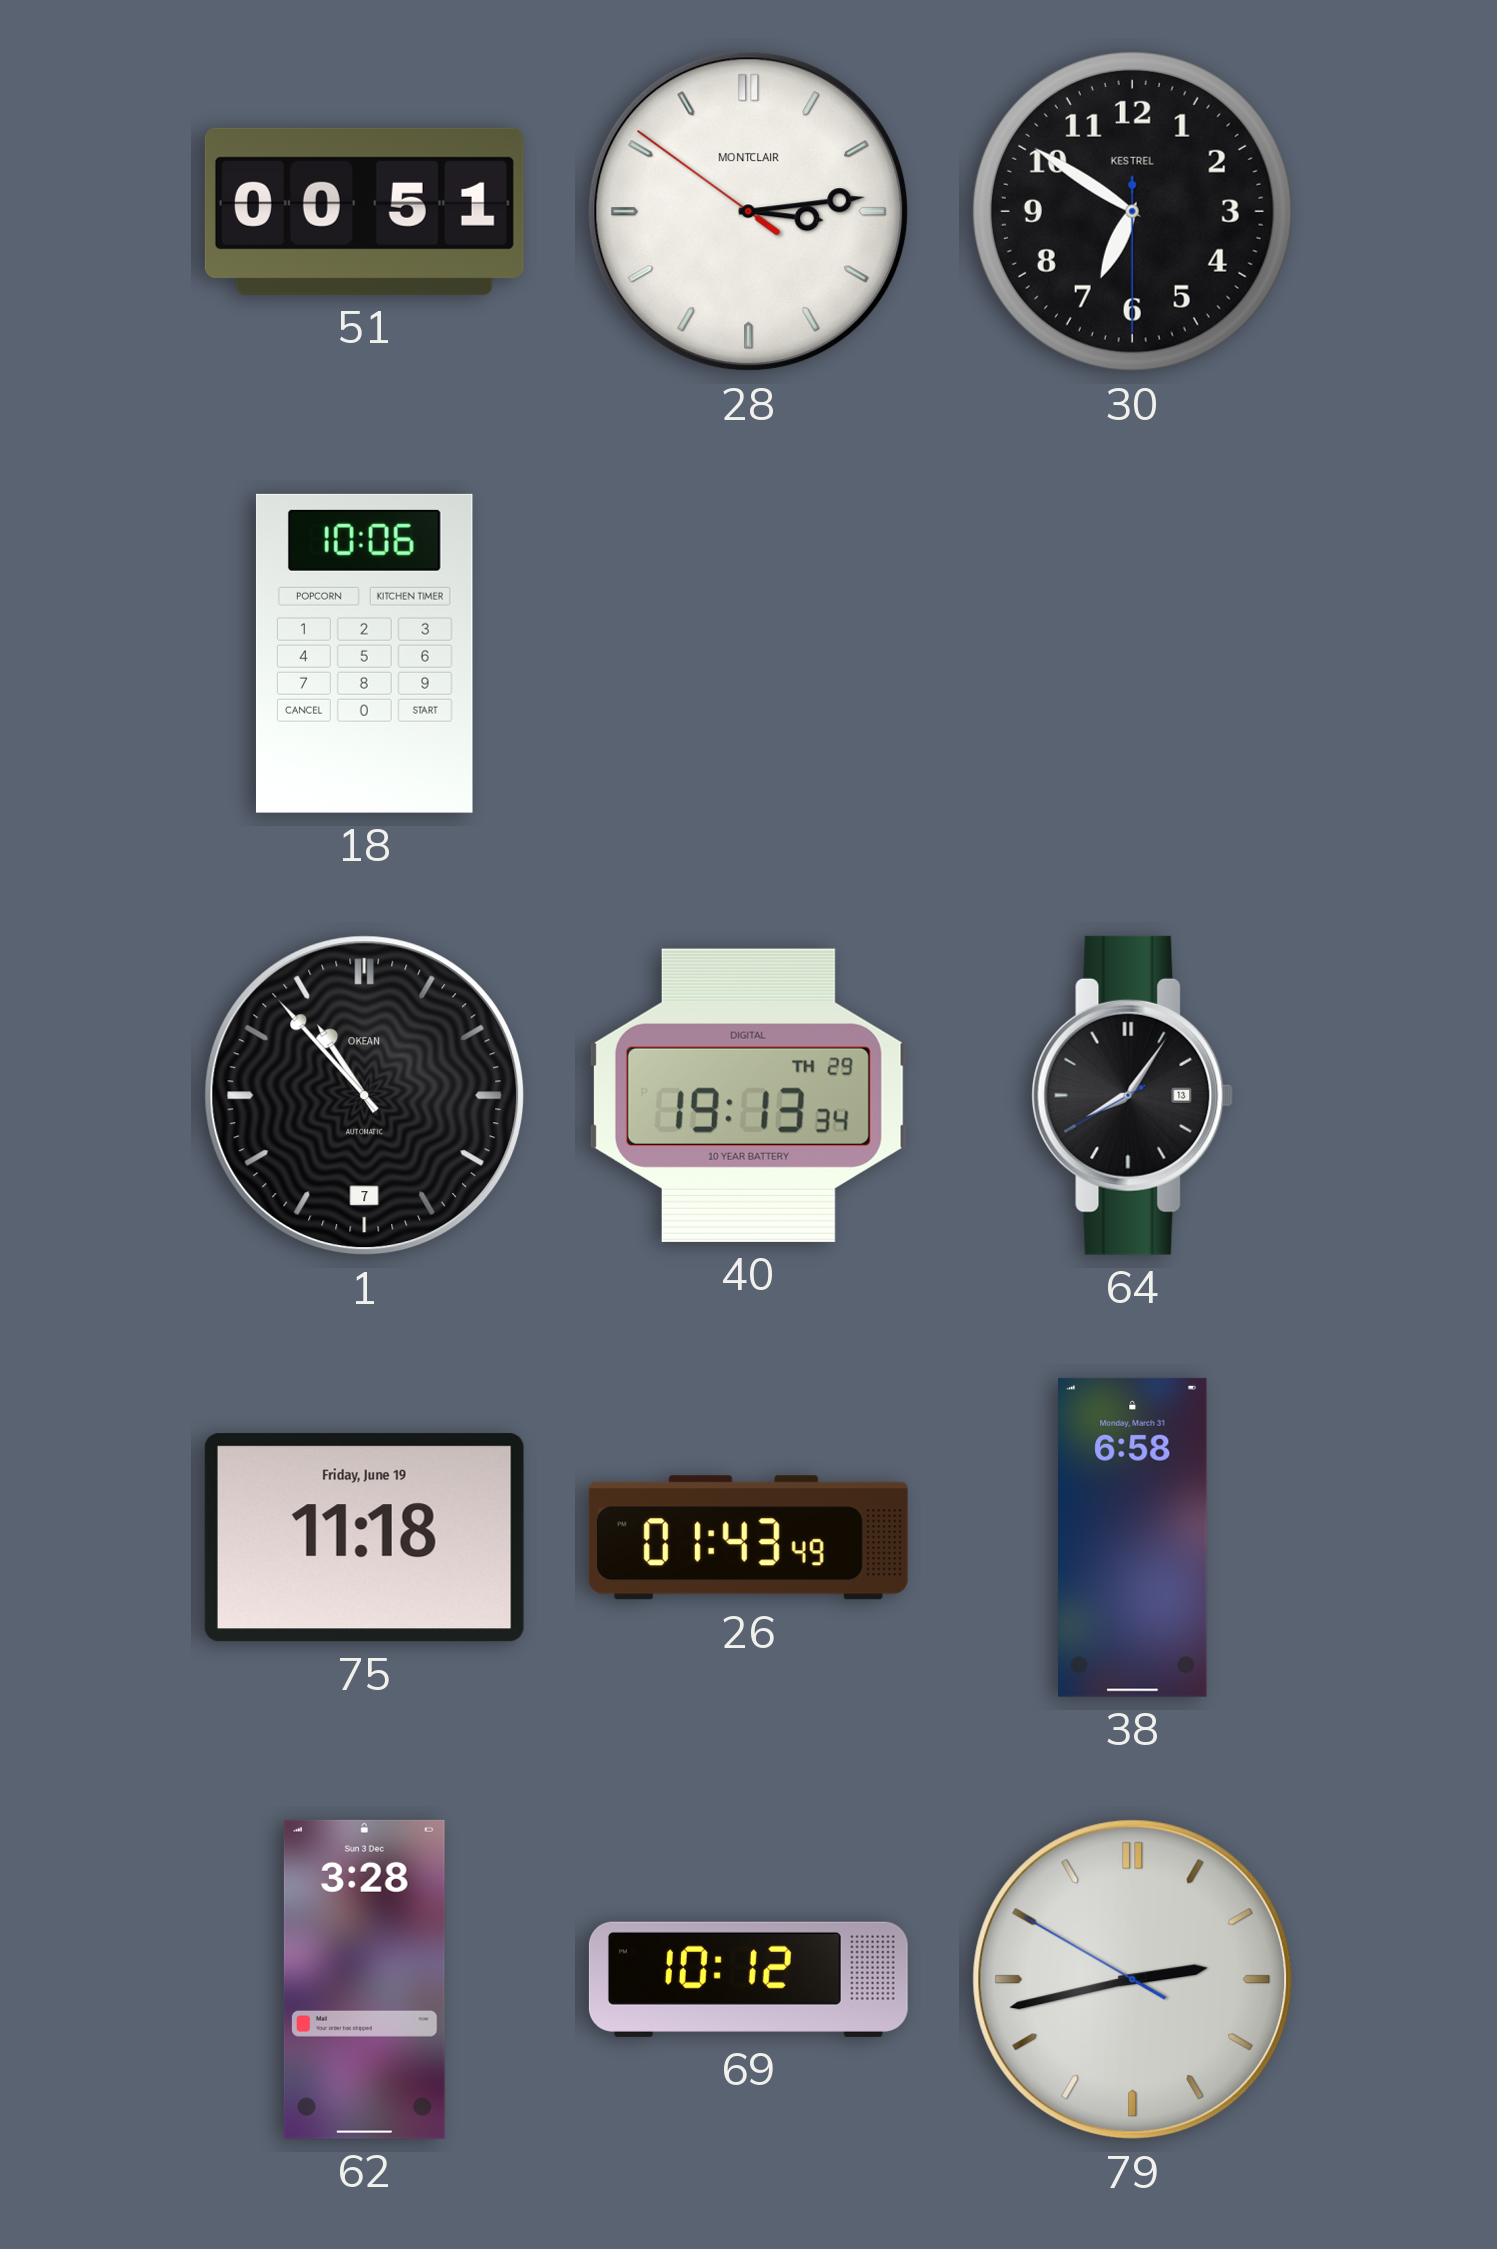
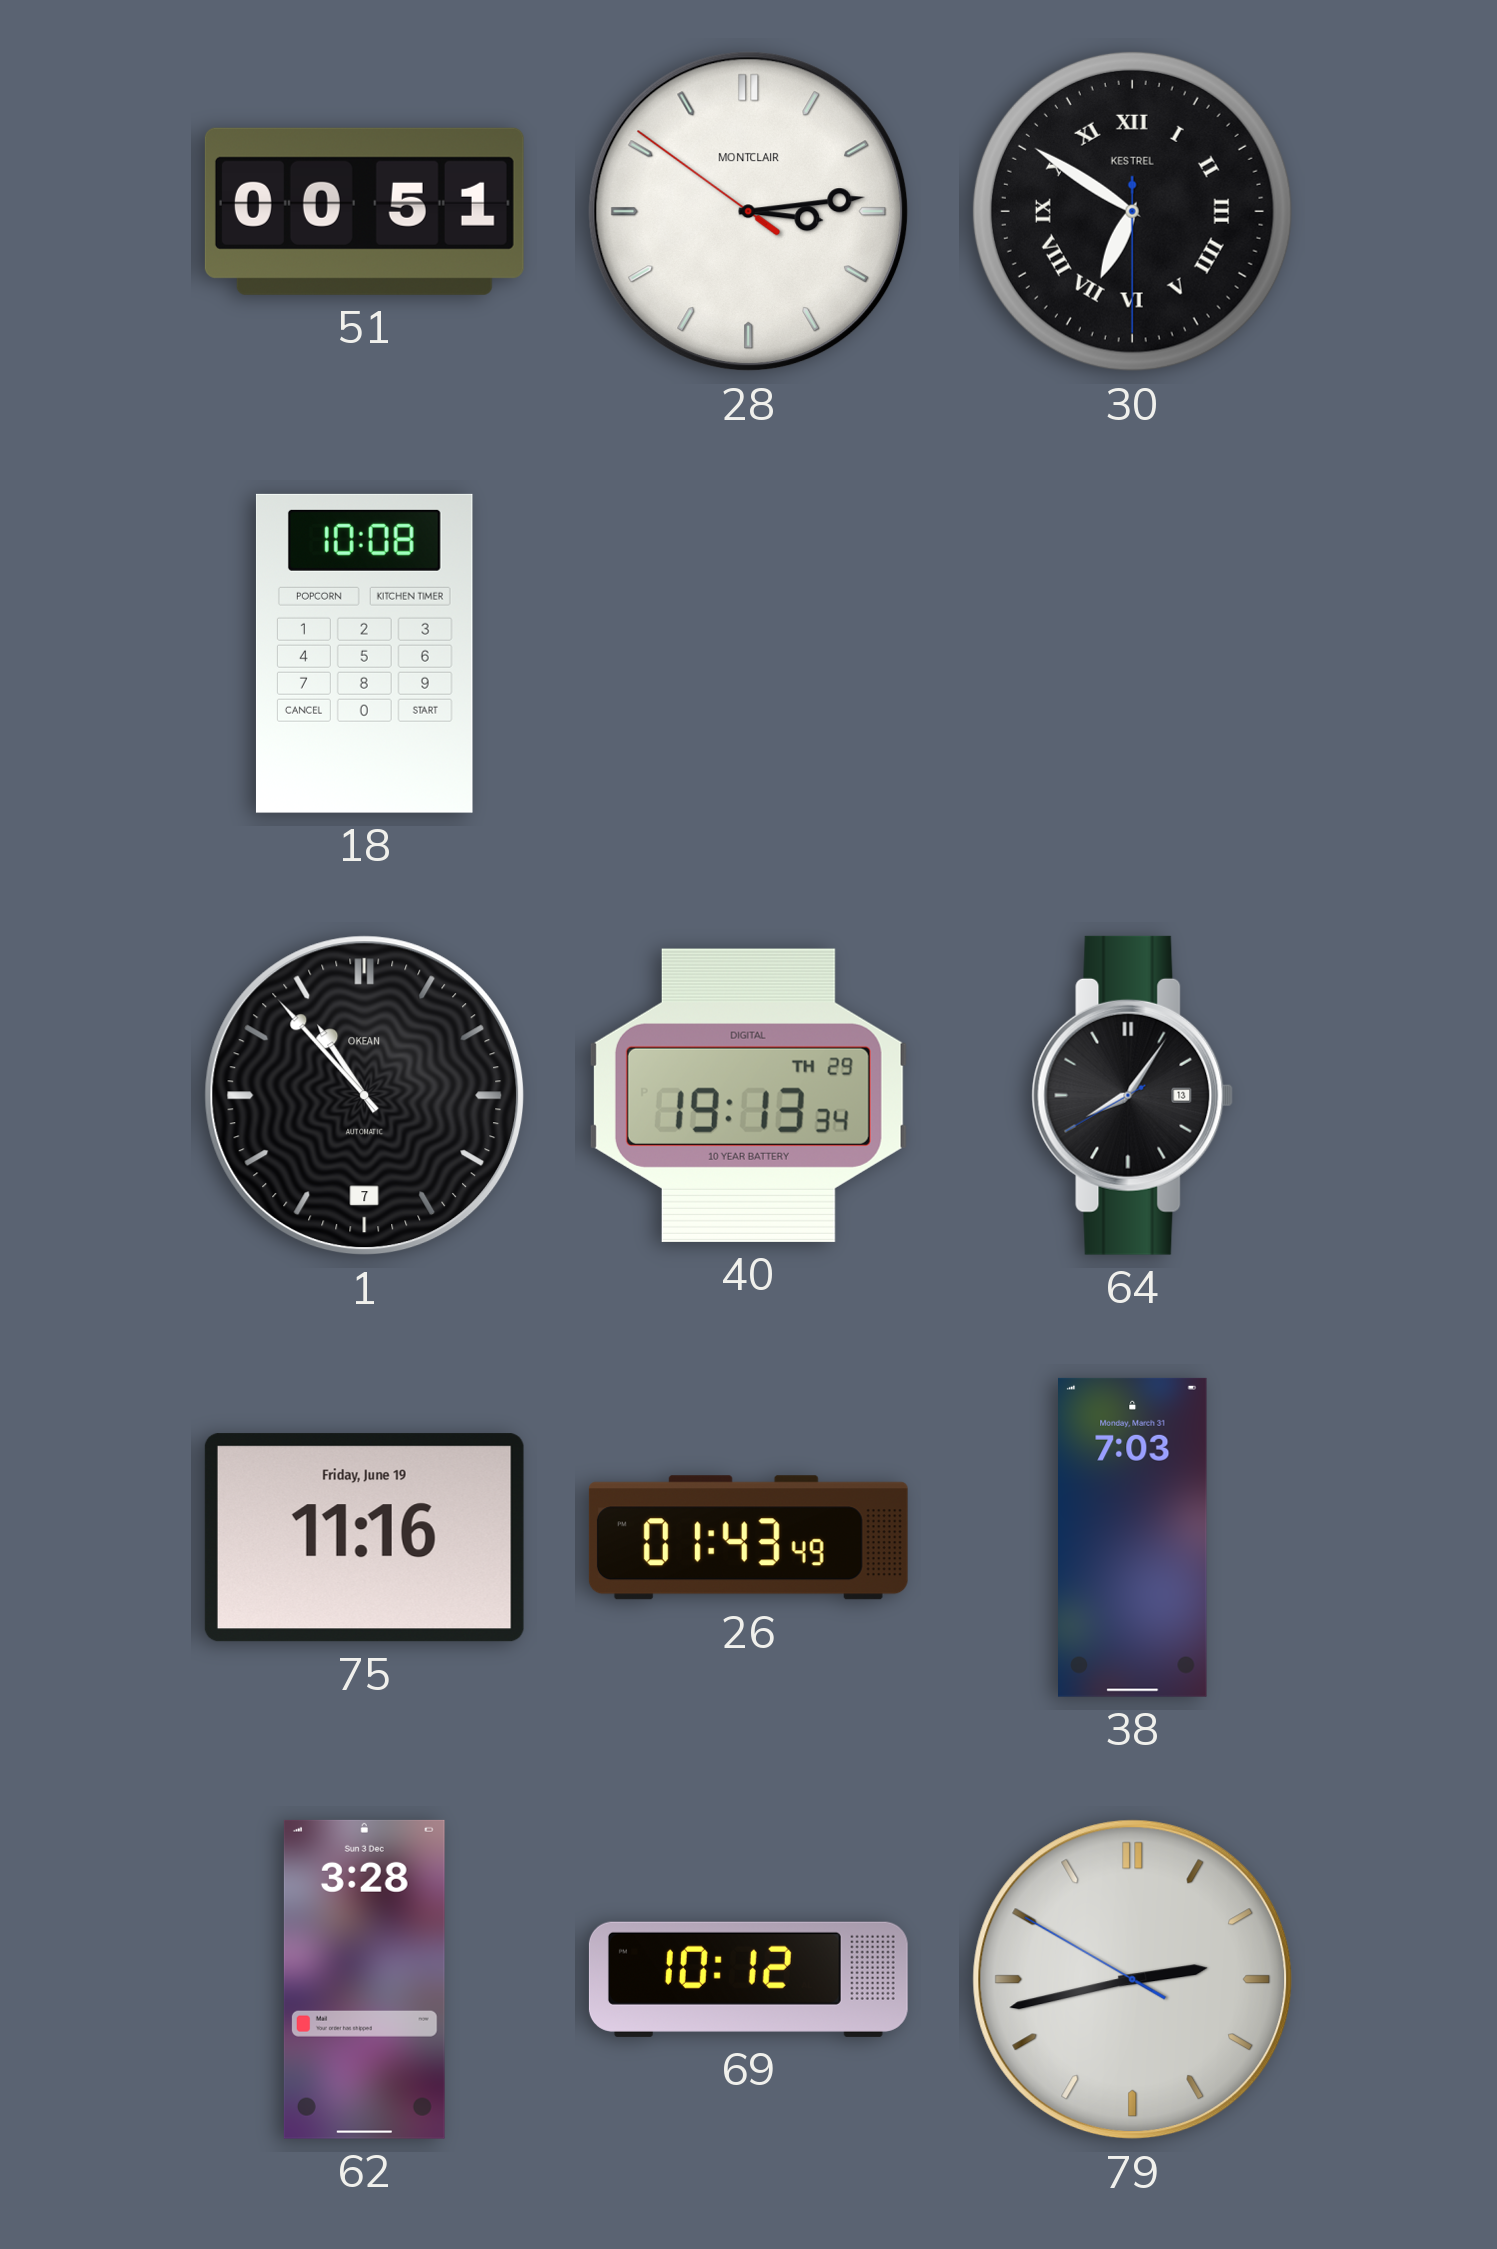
30 numerals: Arabic -> Roman (1132, 211)
18: 10:06 -> 10:08 (364, 653)
75: 11:18 -> 11:16 (364, 1538)
38: 6:58 -> 7:03 (1133, 1537)
